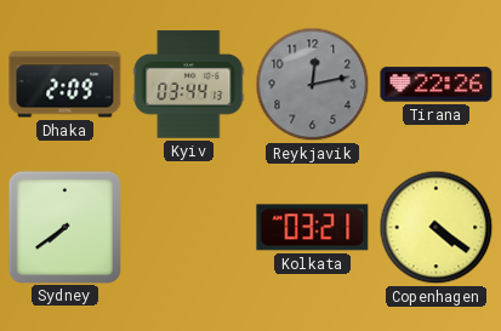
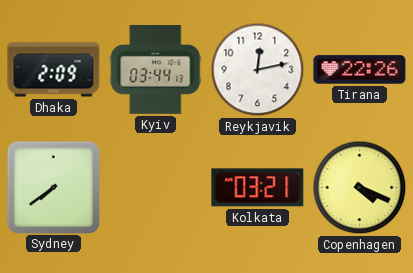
Reykjavik dial: grey -> white (258, 70)
Copenhagen: 4:21 -> 4:19 (360, 188)
